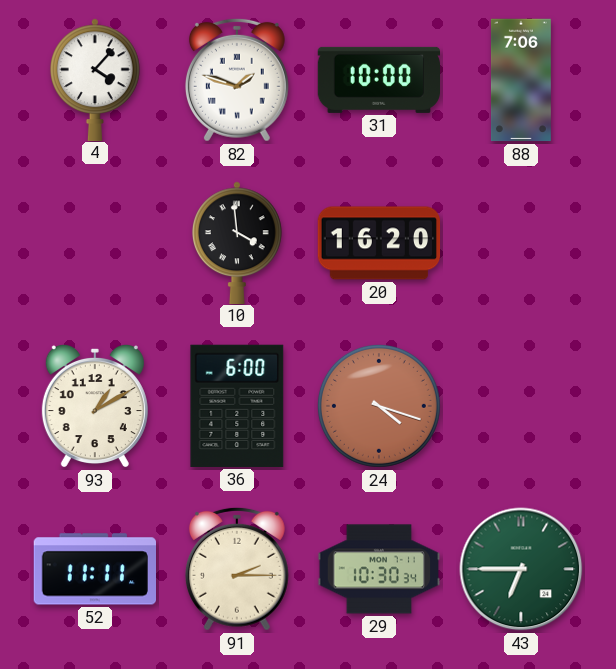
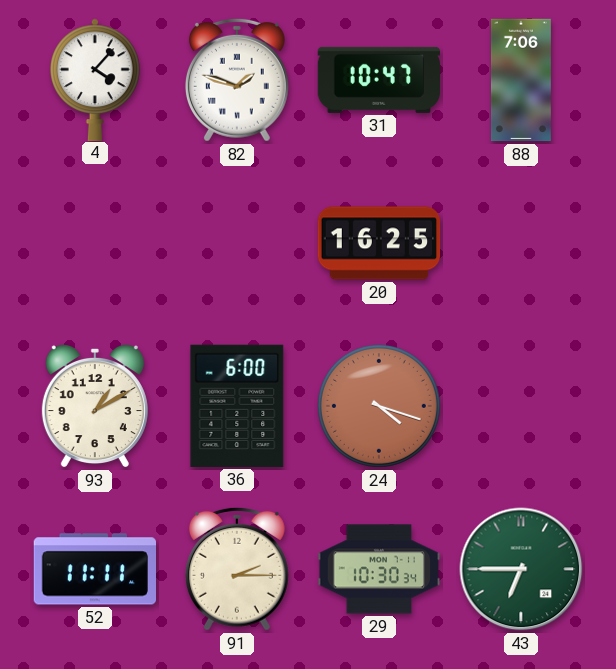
31: 10:00 -> 10:47 (378, 80)
10: 3:59 -> none (237, 242)
20: 16:20 -> 16:25 (379, 243)
